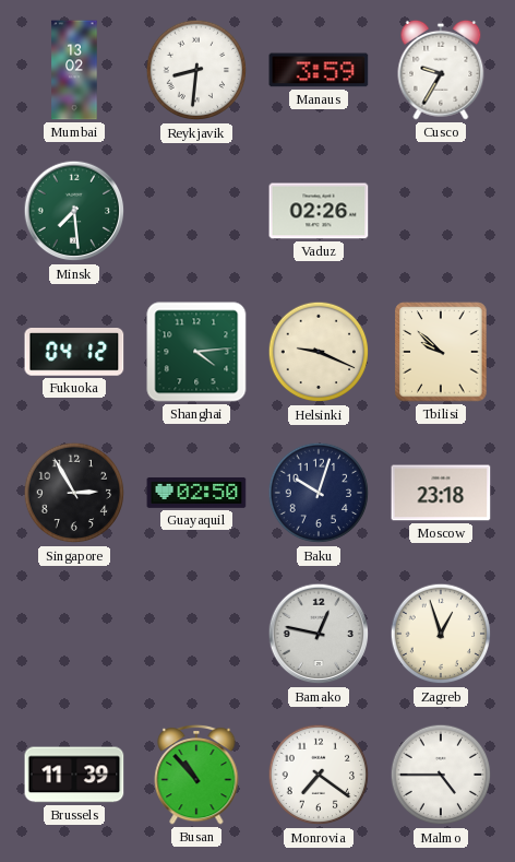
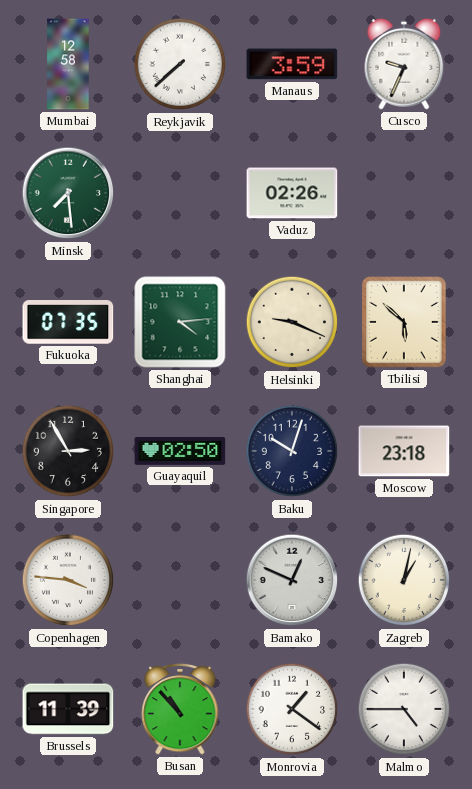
Mumbai: 13:02 -> 12:58 (68, 64)
Reykjavik: 8:31 -> 7:38 (180, 64)
Cusco: 9:35 -> 9:34 (404, 64)
Fukuoka: 04:12 -> 07:35 (68, 323)
Tbilisi: 9:52 -> 5:52 (404, 322)
Copenhagen: none -> 3:46 (68, 580)
Bamako: 12:47 -> 12:49 (292, 580)
Zagreb: 12:57 -> 1:02 (404, 580)
Monrovia: 7:21 -> 1:21 (292, 709)
